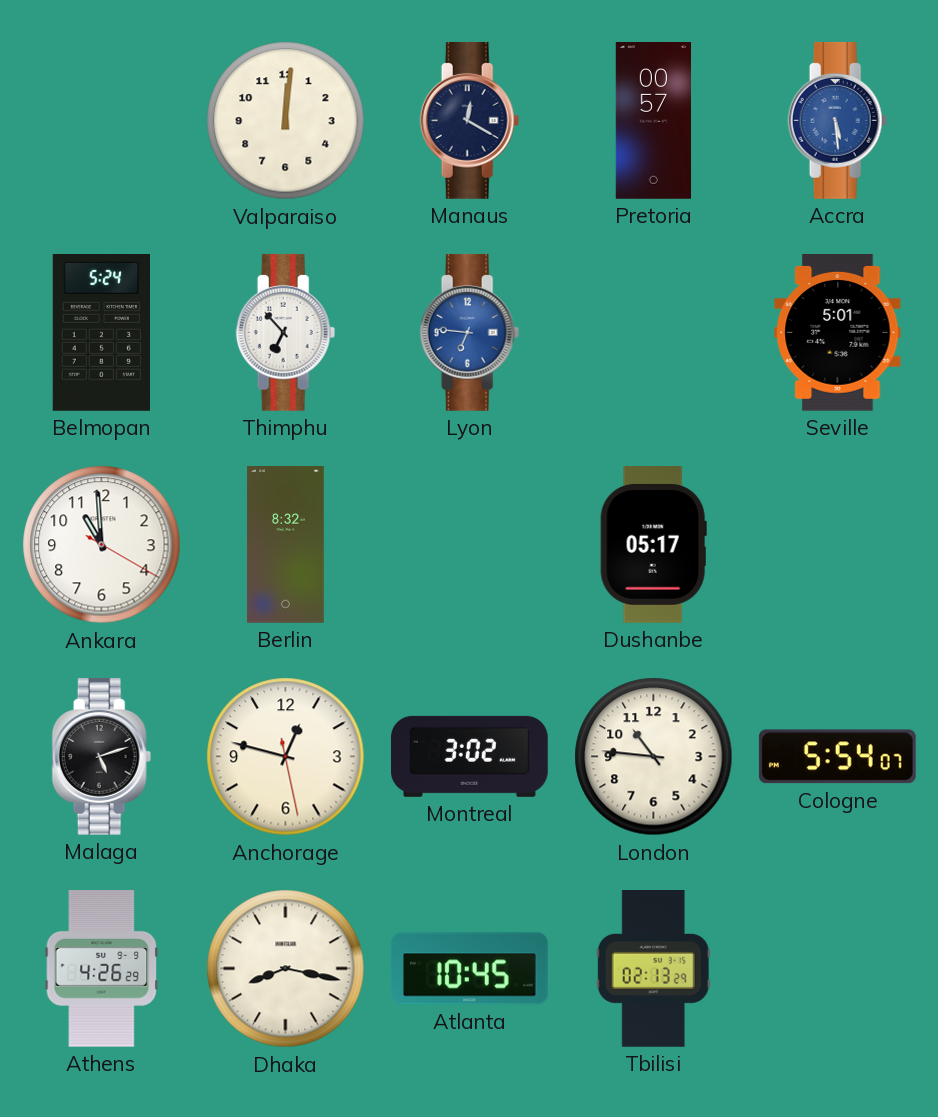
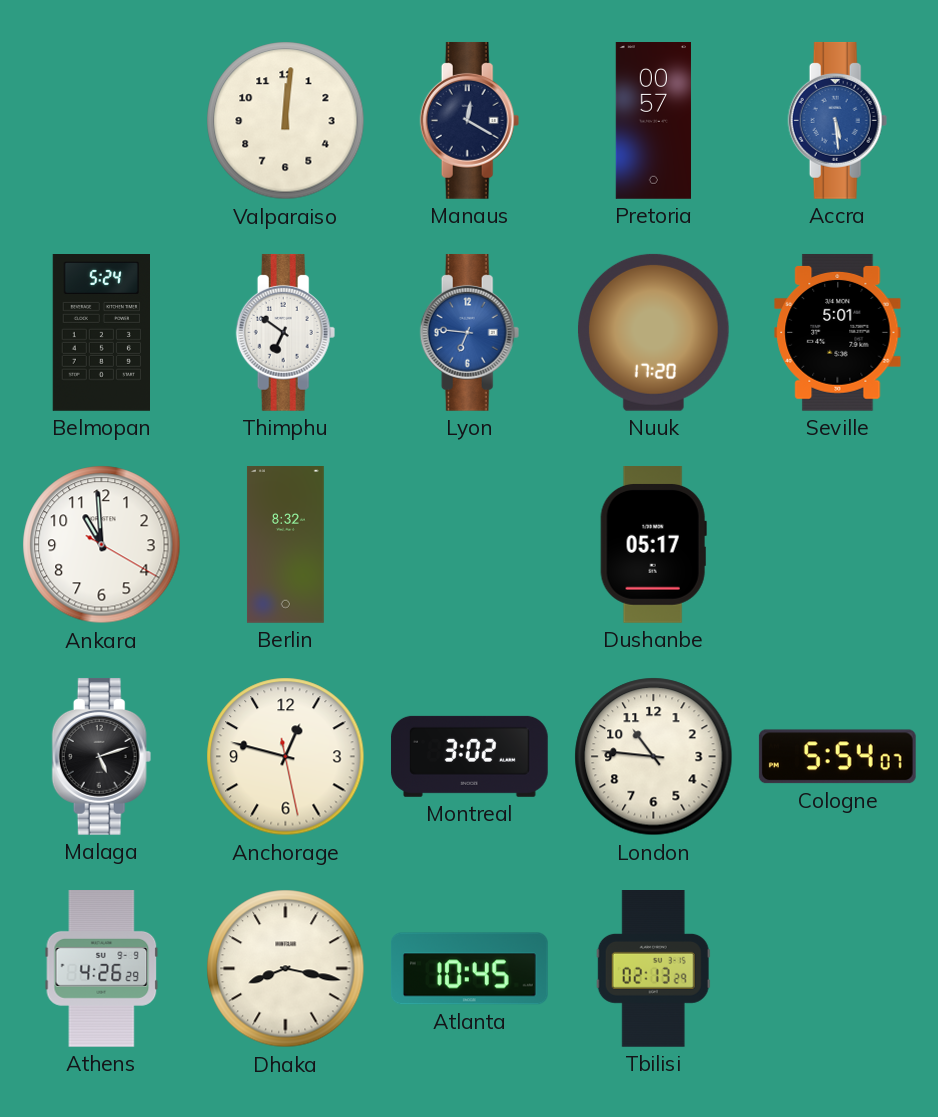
Thimphu: 6:53 -> 6:51 (286, 332)
Nuuk: none -> 17:20 (653, 332)
